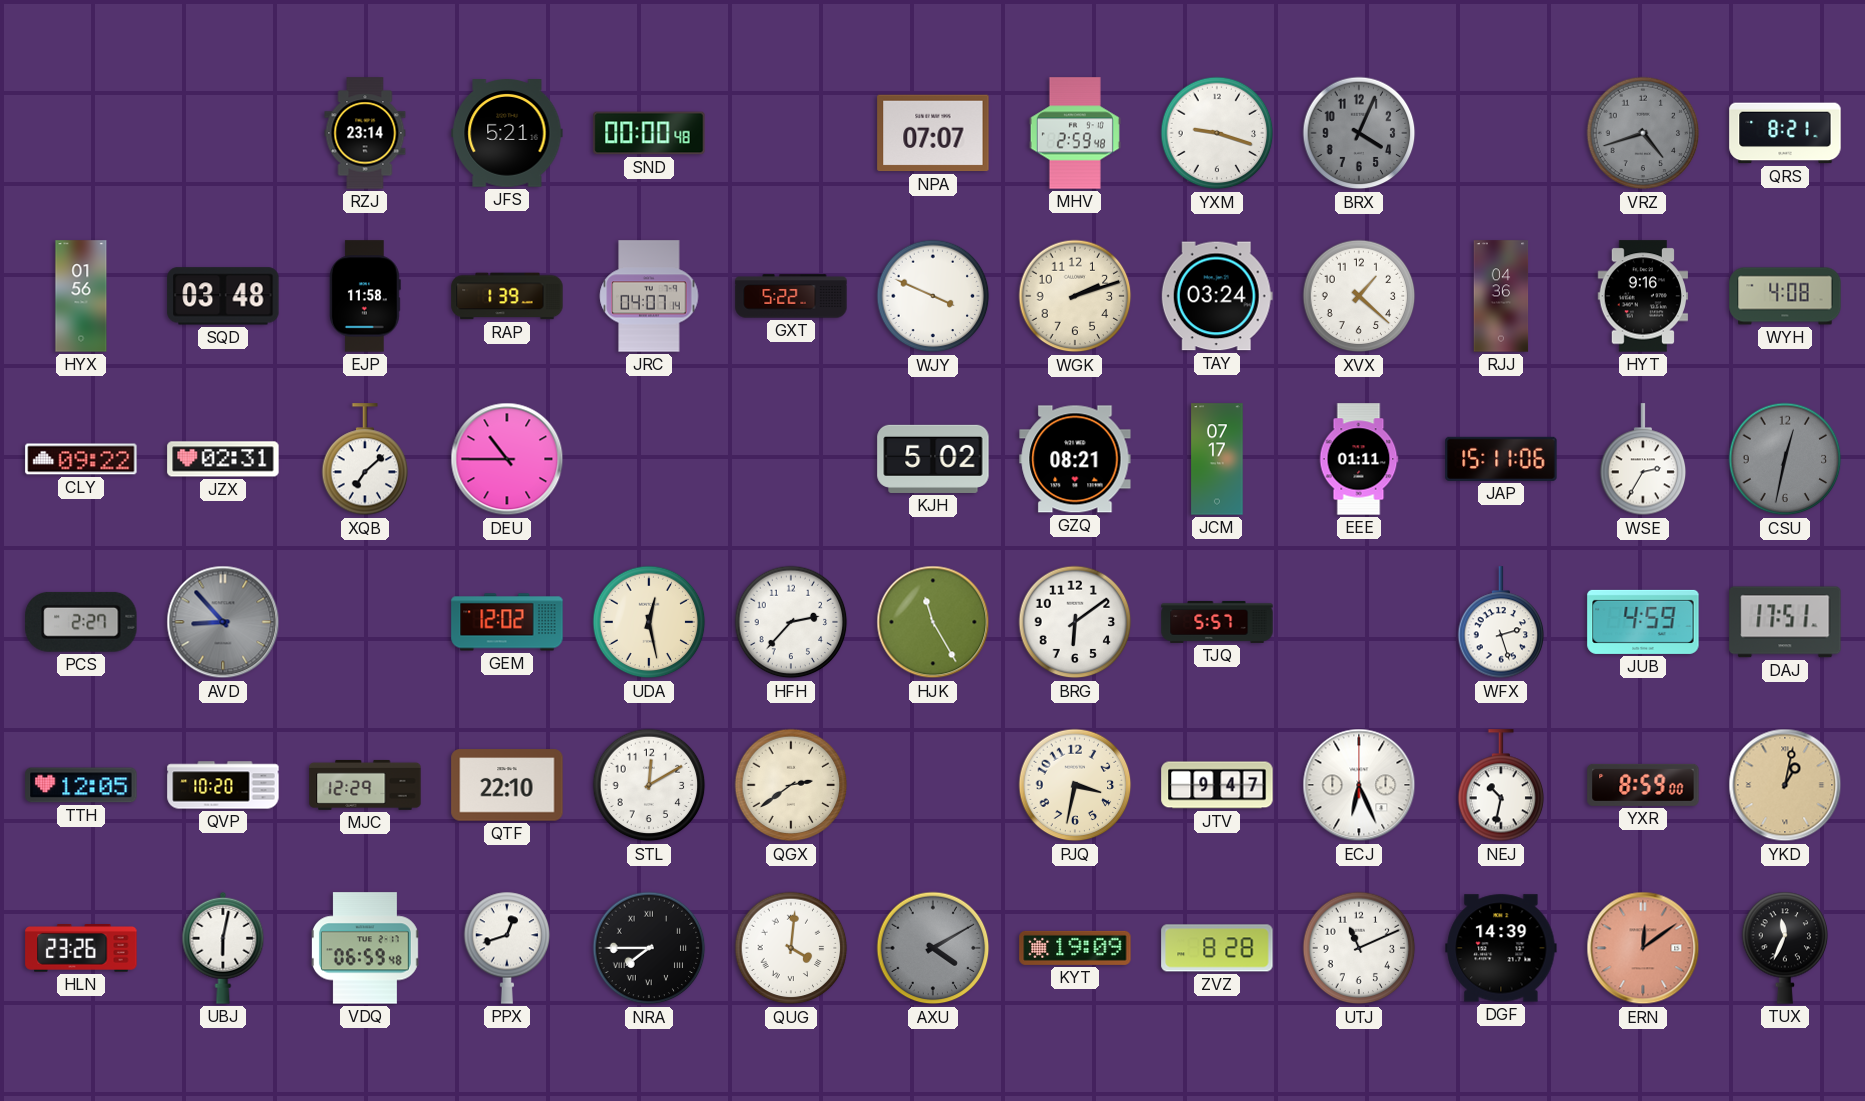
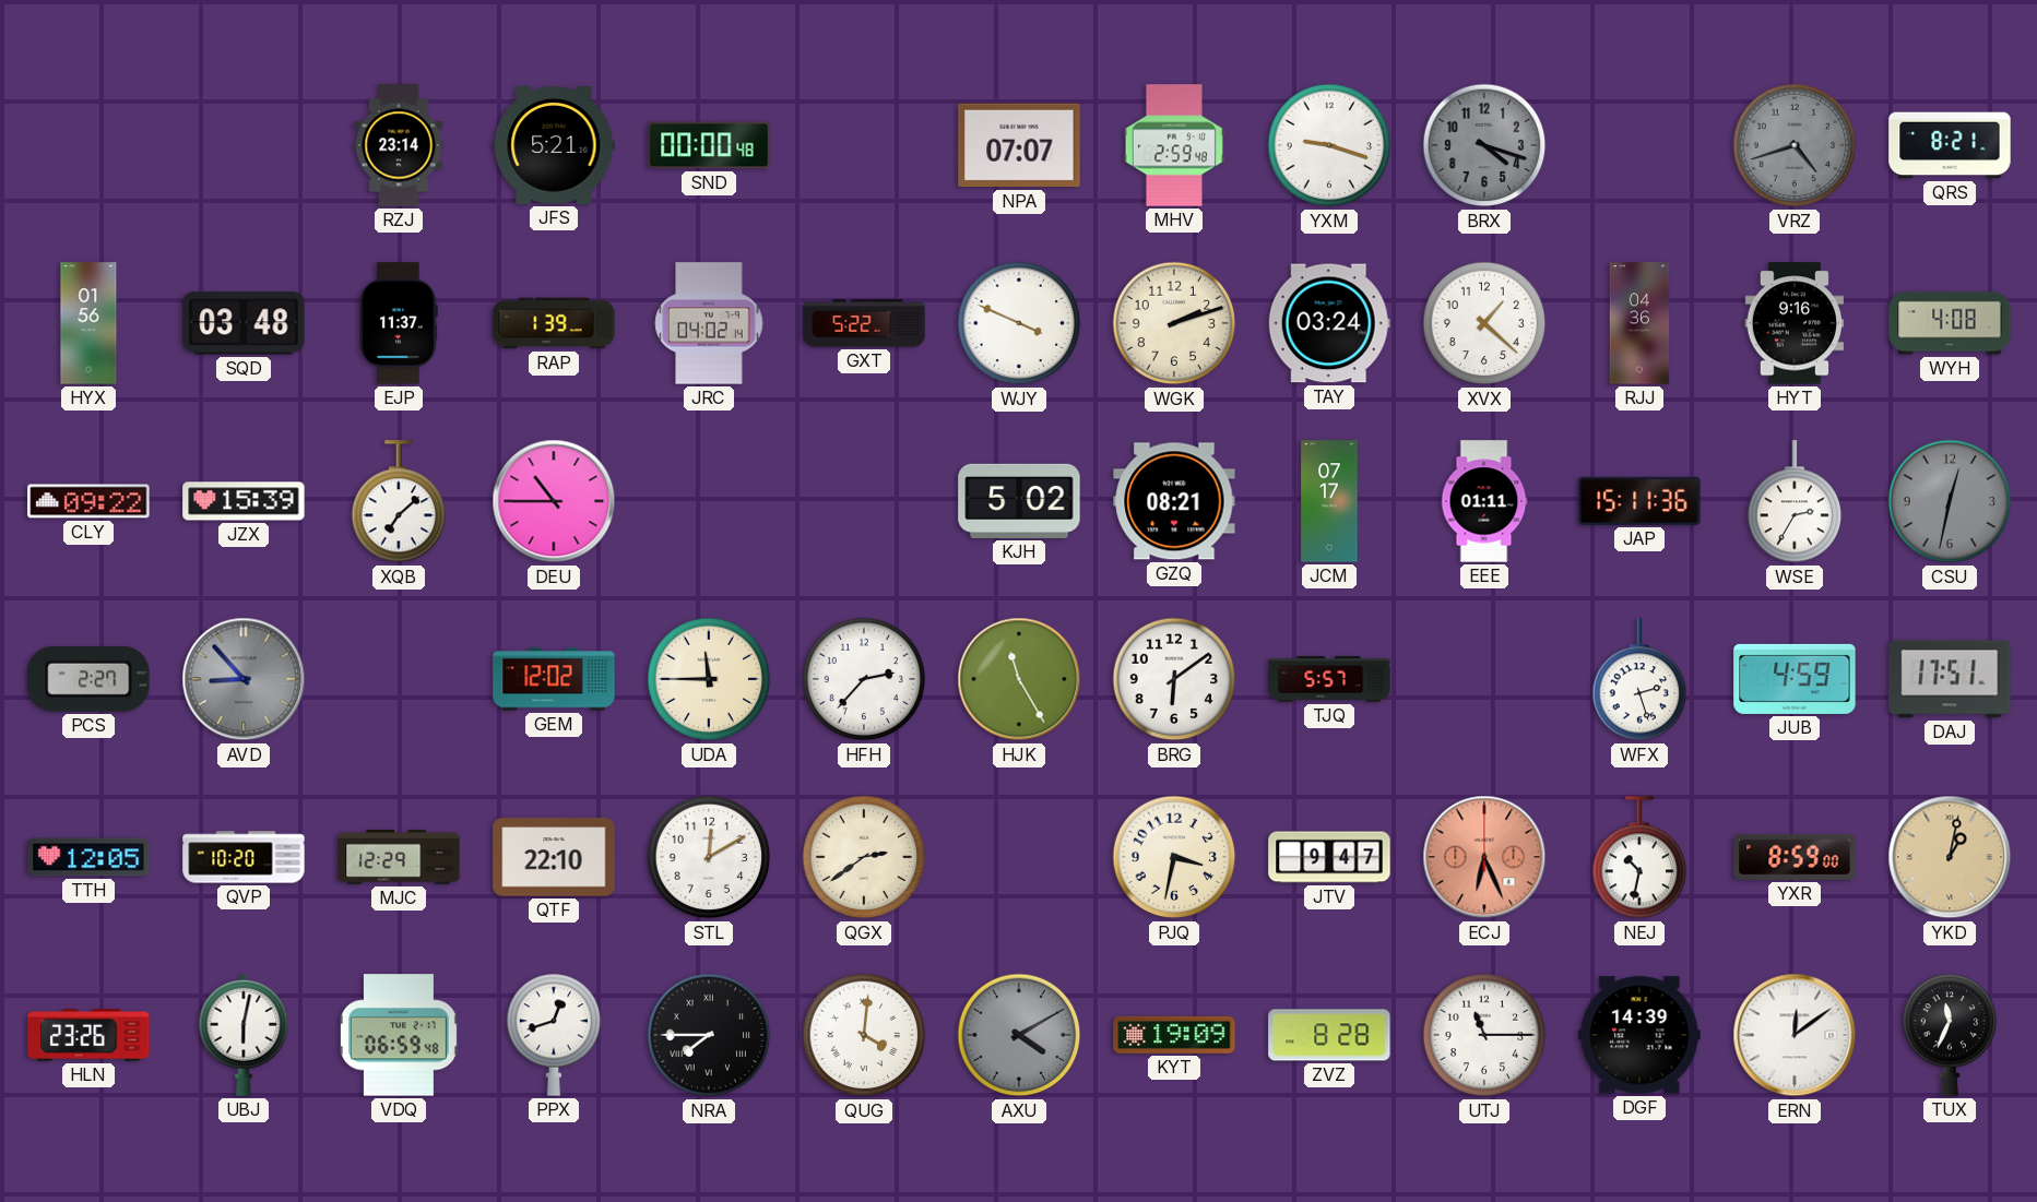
BRX: 4:04 -> 4:18 (1484, 145)
EJP: 11:58 -> 11:37 (399, 323)
JRC: 04:07 -> 04:02 (709, 323)
JZX: 02:31 -> 15:39 (244, 501)
JAP: 15:11:06 -> 15:11:36 (1639, 501)
UDA: 12:28 -> 11:45 (709, 679)
ECJ dial: white -> salmon (1484, 857)
UTJ: 11:11 -> 11:15 (1484, 1035)
ERN dial: salmon -> white (1795, 1035)
